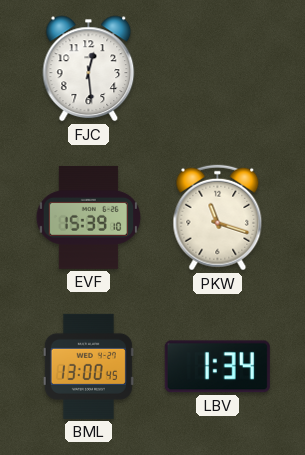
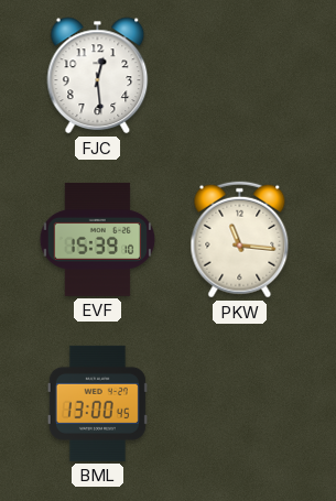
PKW: 11:18 -> 11:16 (240, 240)
LBV: 1:34 -> none (217, 367)
